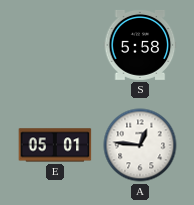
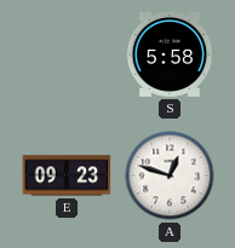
E: 05:01 -> 09:23 (67, 175)
A: 12:46 -> 12:48 (170, 175)
